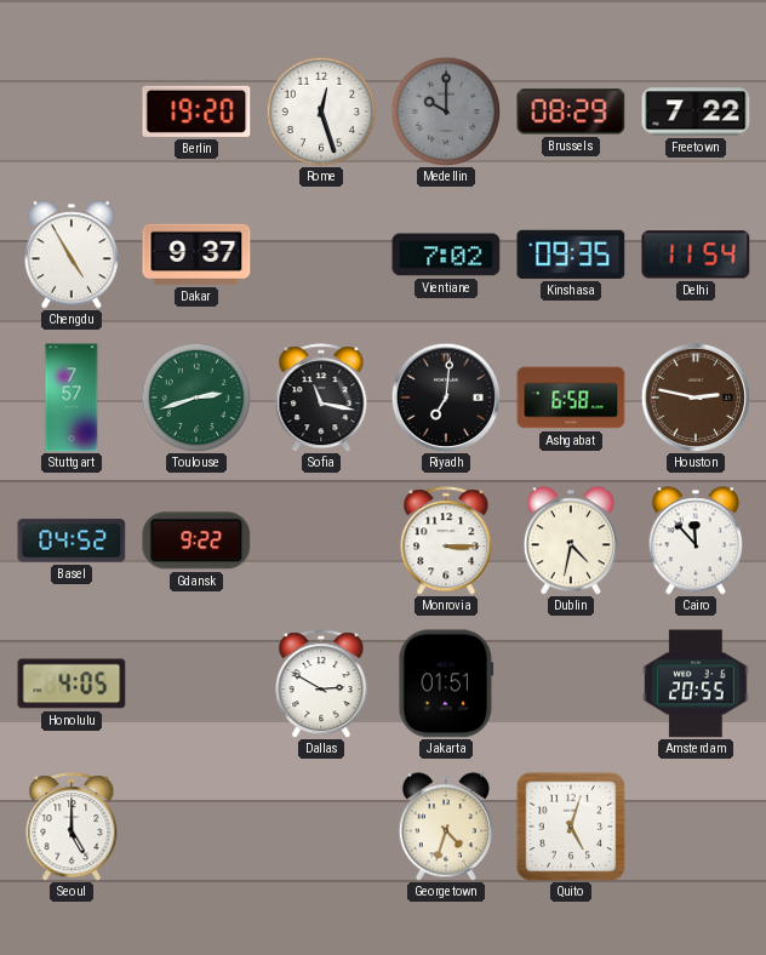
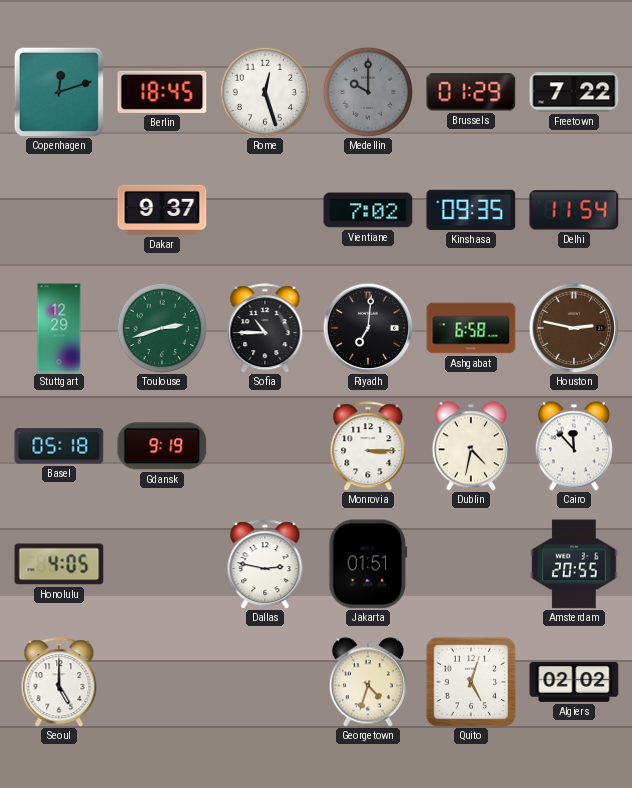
Copenhagen: none -> 12:12 (59, 92)
Berlin: 19:20 -> 18:45 (162, 92)
Brussels: 08:29 -> 01:29 (471, 92)
Chengdu: 4:55 -> none (72, 255)
Stuttgart: 7:57 -> 12:29 (59, 328)
Sofia: 11:17 -> 10:45 (265, 328)
Basel: 04:52 -> 05:18 (59, 446)
Gdansk: 9:22 -> 9:19 (162, 446)
Dallas: 2:50 -> 2:47 (265, 564)
Algiers: none -> 02:02 (574, 682)
